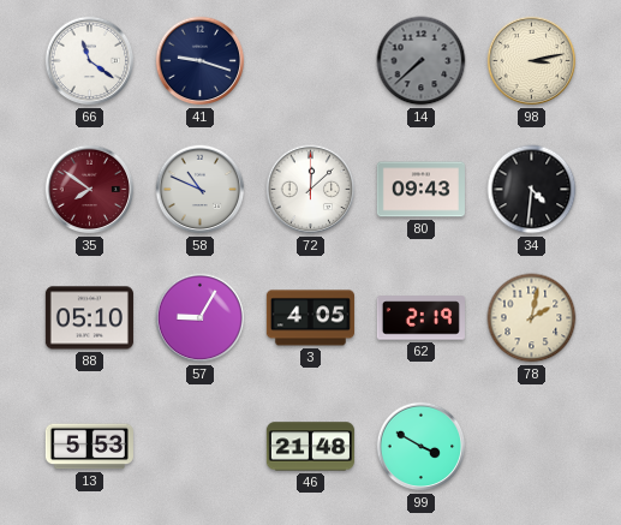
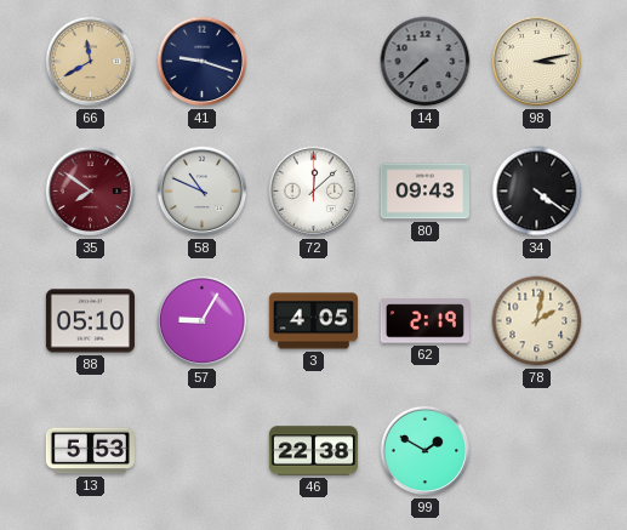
66: 11:21 -> 11:40 (91, 62)
66 dial: white -> champagne (91, 62)
34: 4:31 -> 4:21 (537, 192)
46: 21:48 -> 22:38 (313, 451)
99: 3:50 -> 1:50 (426, 451)
